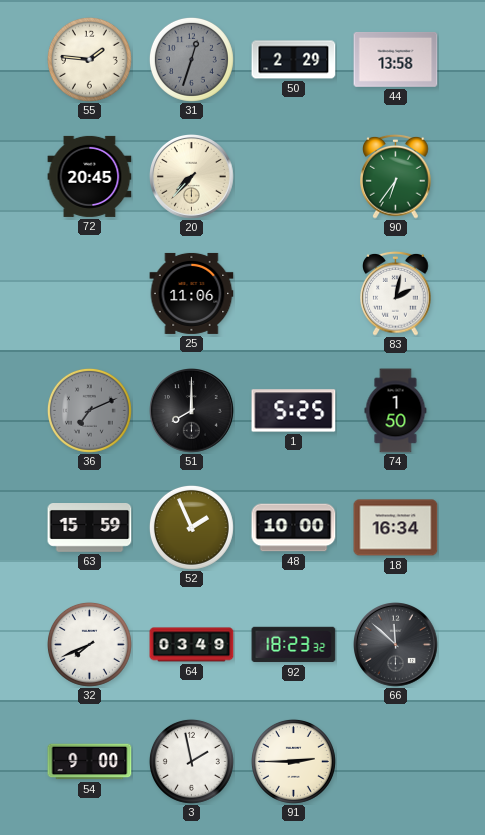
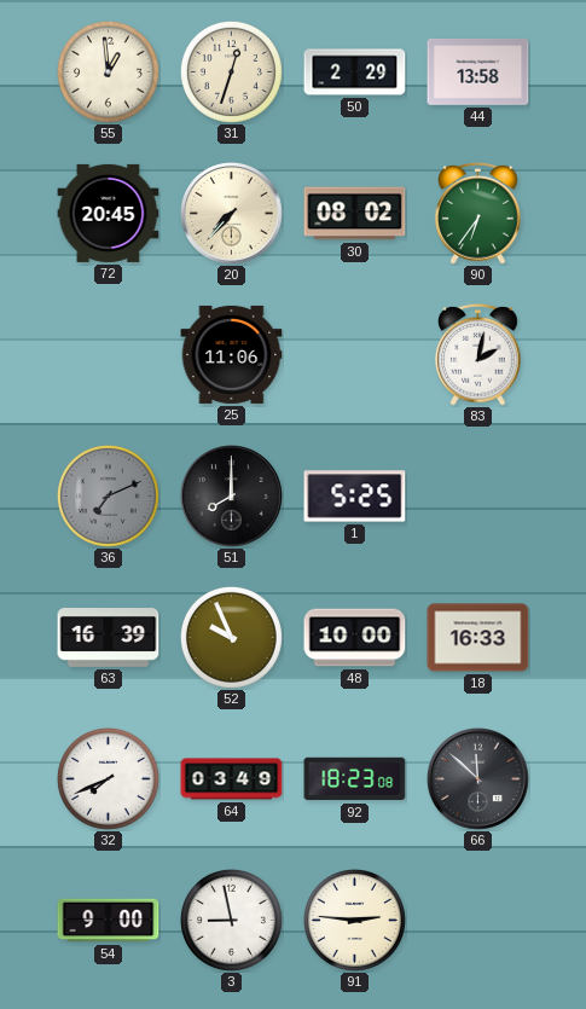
55: 1:46 -> 12:59 (108, 71)
31 dial: grey -> cream (231, 71)
30: none -> 08:02 (355, 214)
74: 1:50 -> none (396, 411)
63: 15:59 -> 16:39 (109, 638)
52: 1:56 -> 9:56 (231, 637)
18: 16:34 -> 16:33 (478, 638)
92: 18:23:32 -> 18:23:08 (355, 779)
3: 1:58 -> 8:58 (231, 920)
91: 2:45 -> 2:46 (354, 920)
